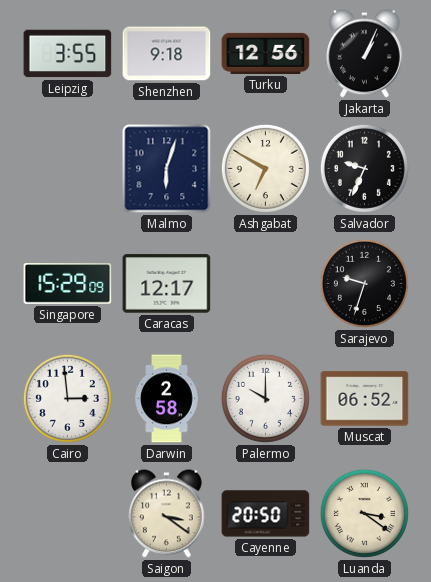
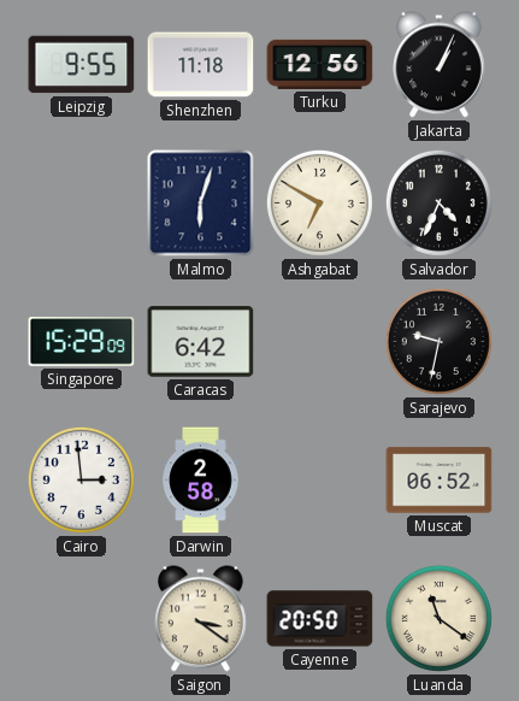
Leipzig: 3:55 -> 9:55 (82, 65)
Shenzhen: 9:18 -> 11:18 (201, 65)
Salvador: 9:34 -> 4:34 (438, 202)
Caracas: 12:17 -> 6:42 (201, 342)
Sarajevo: 9:33 -> 9:32 (438, 341)
Palermo: 10:00 -> none (265, 398)
Luanda: 3:21 -> 11:21 (438, 618)
